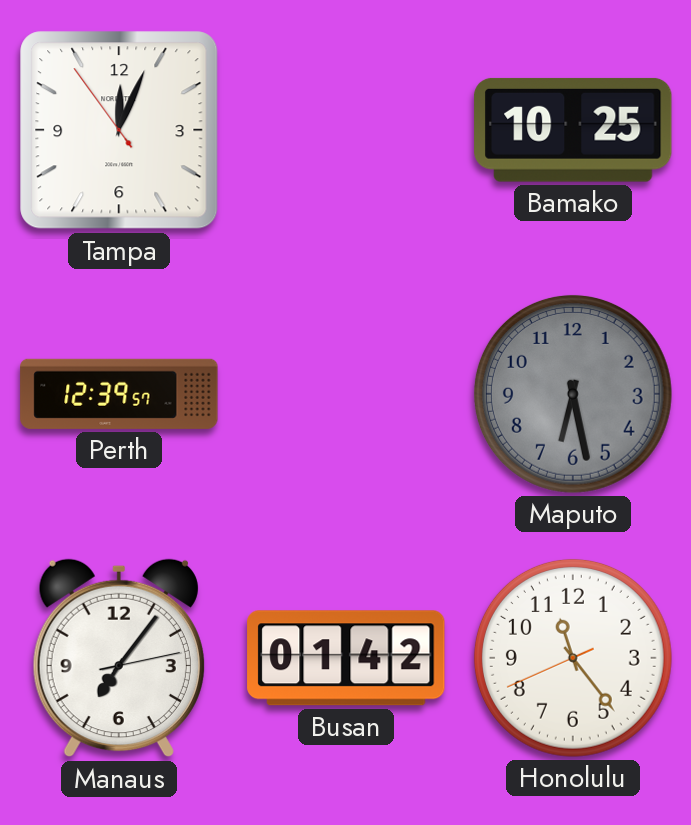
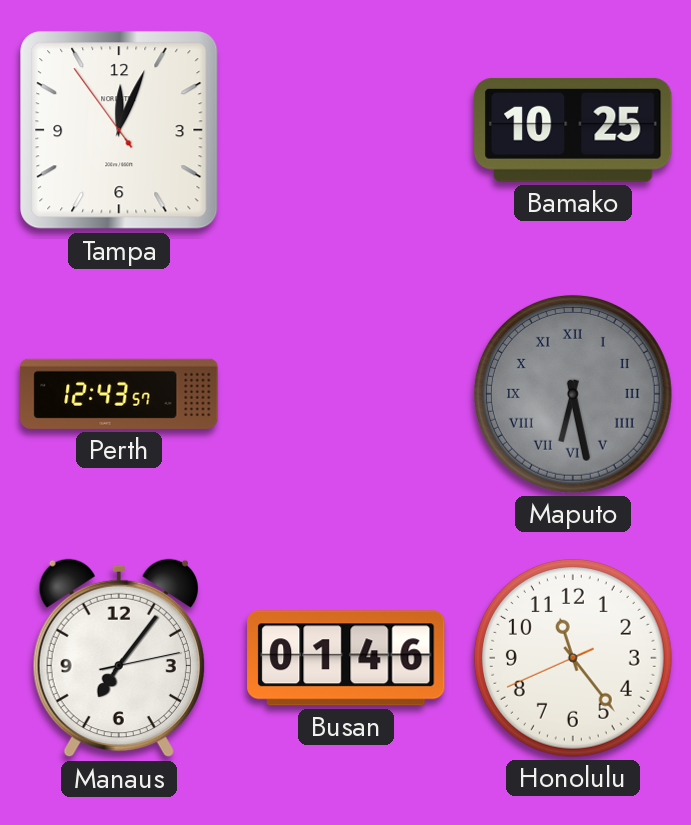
Perth: 12:39 -> 12:43 (119, 394)
Maputo numerals: Arabic -> Roman (573, 394)
Busan: 01:42 -> 01:46 (346, 658)
